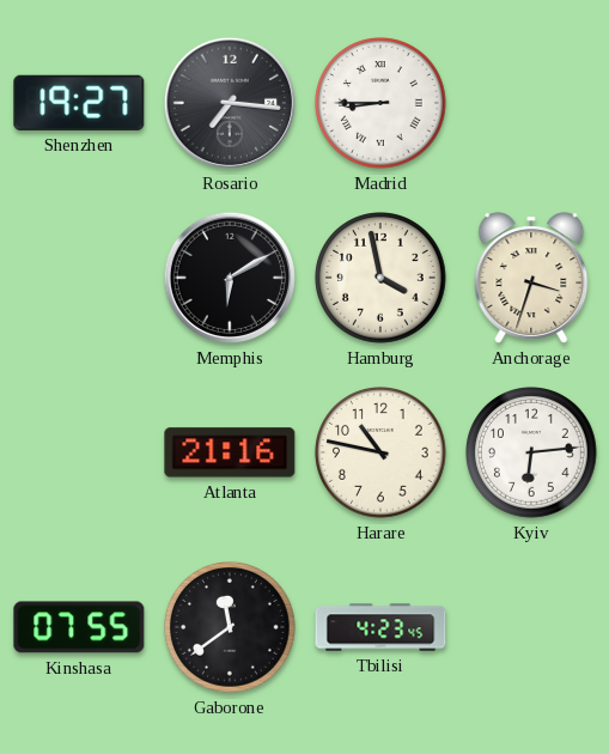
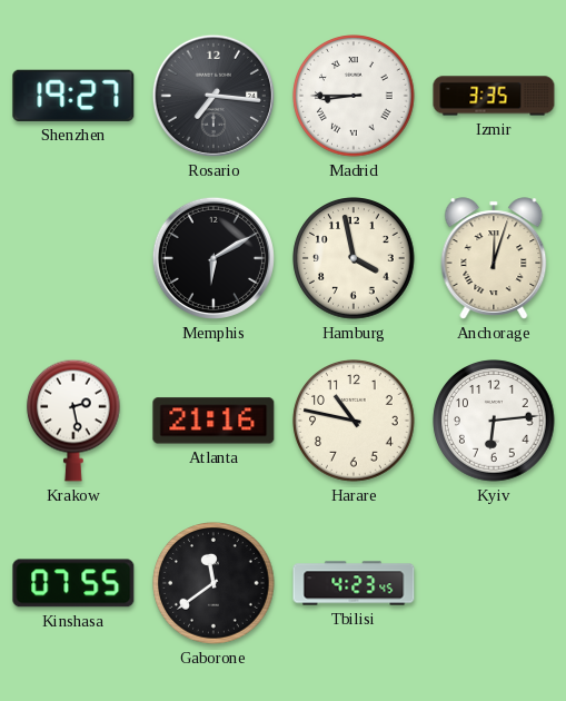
Izmir: none -> 3:35 (494, 96)
Anchorage: 3:33 -> 12:03 (494, 258)
Krakow: none -> 2:28 (75, 421)
